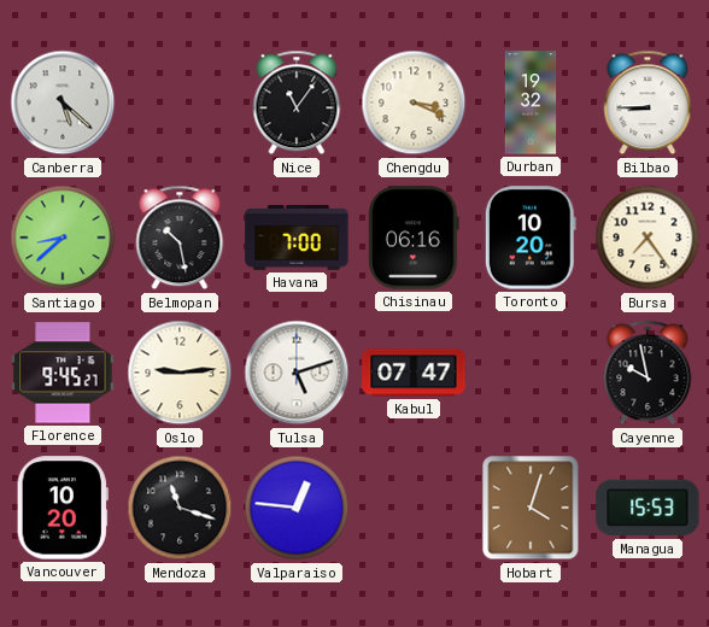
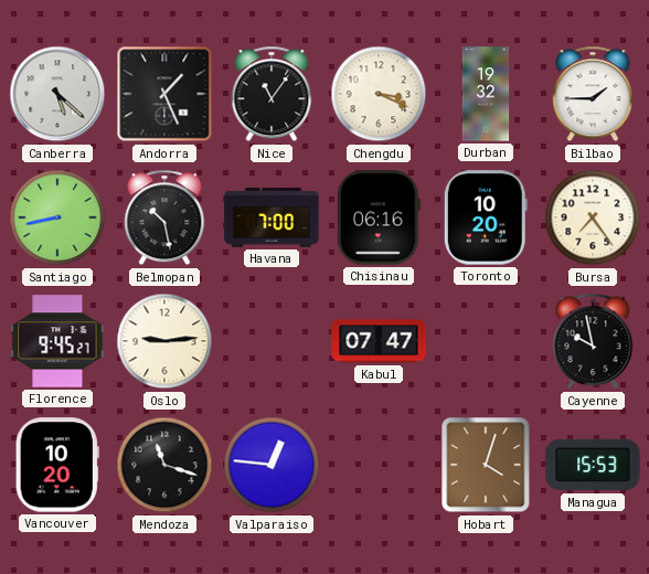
Andorra: none -> 1:26 (164, 94)
Bilbao: 8:45 -> 1:45 (593, 94)
Santiago: 8:38 -> 8:43 (57, 217)
Tulsa: 5:12 -> none (297, 373)
